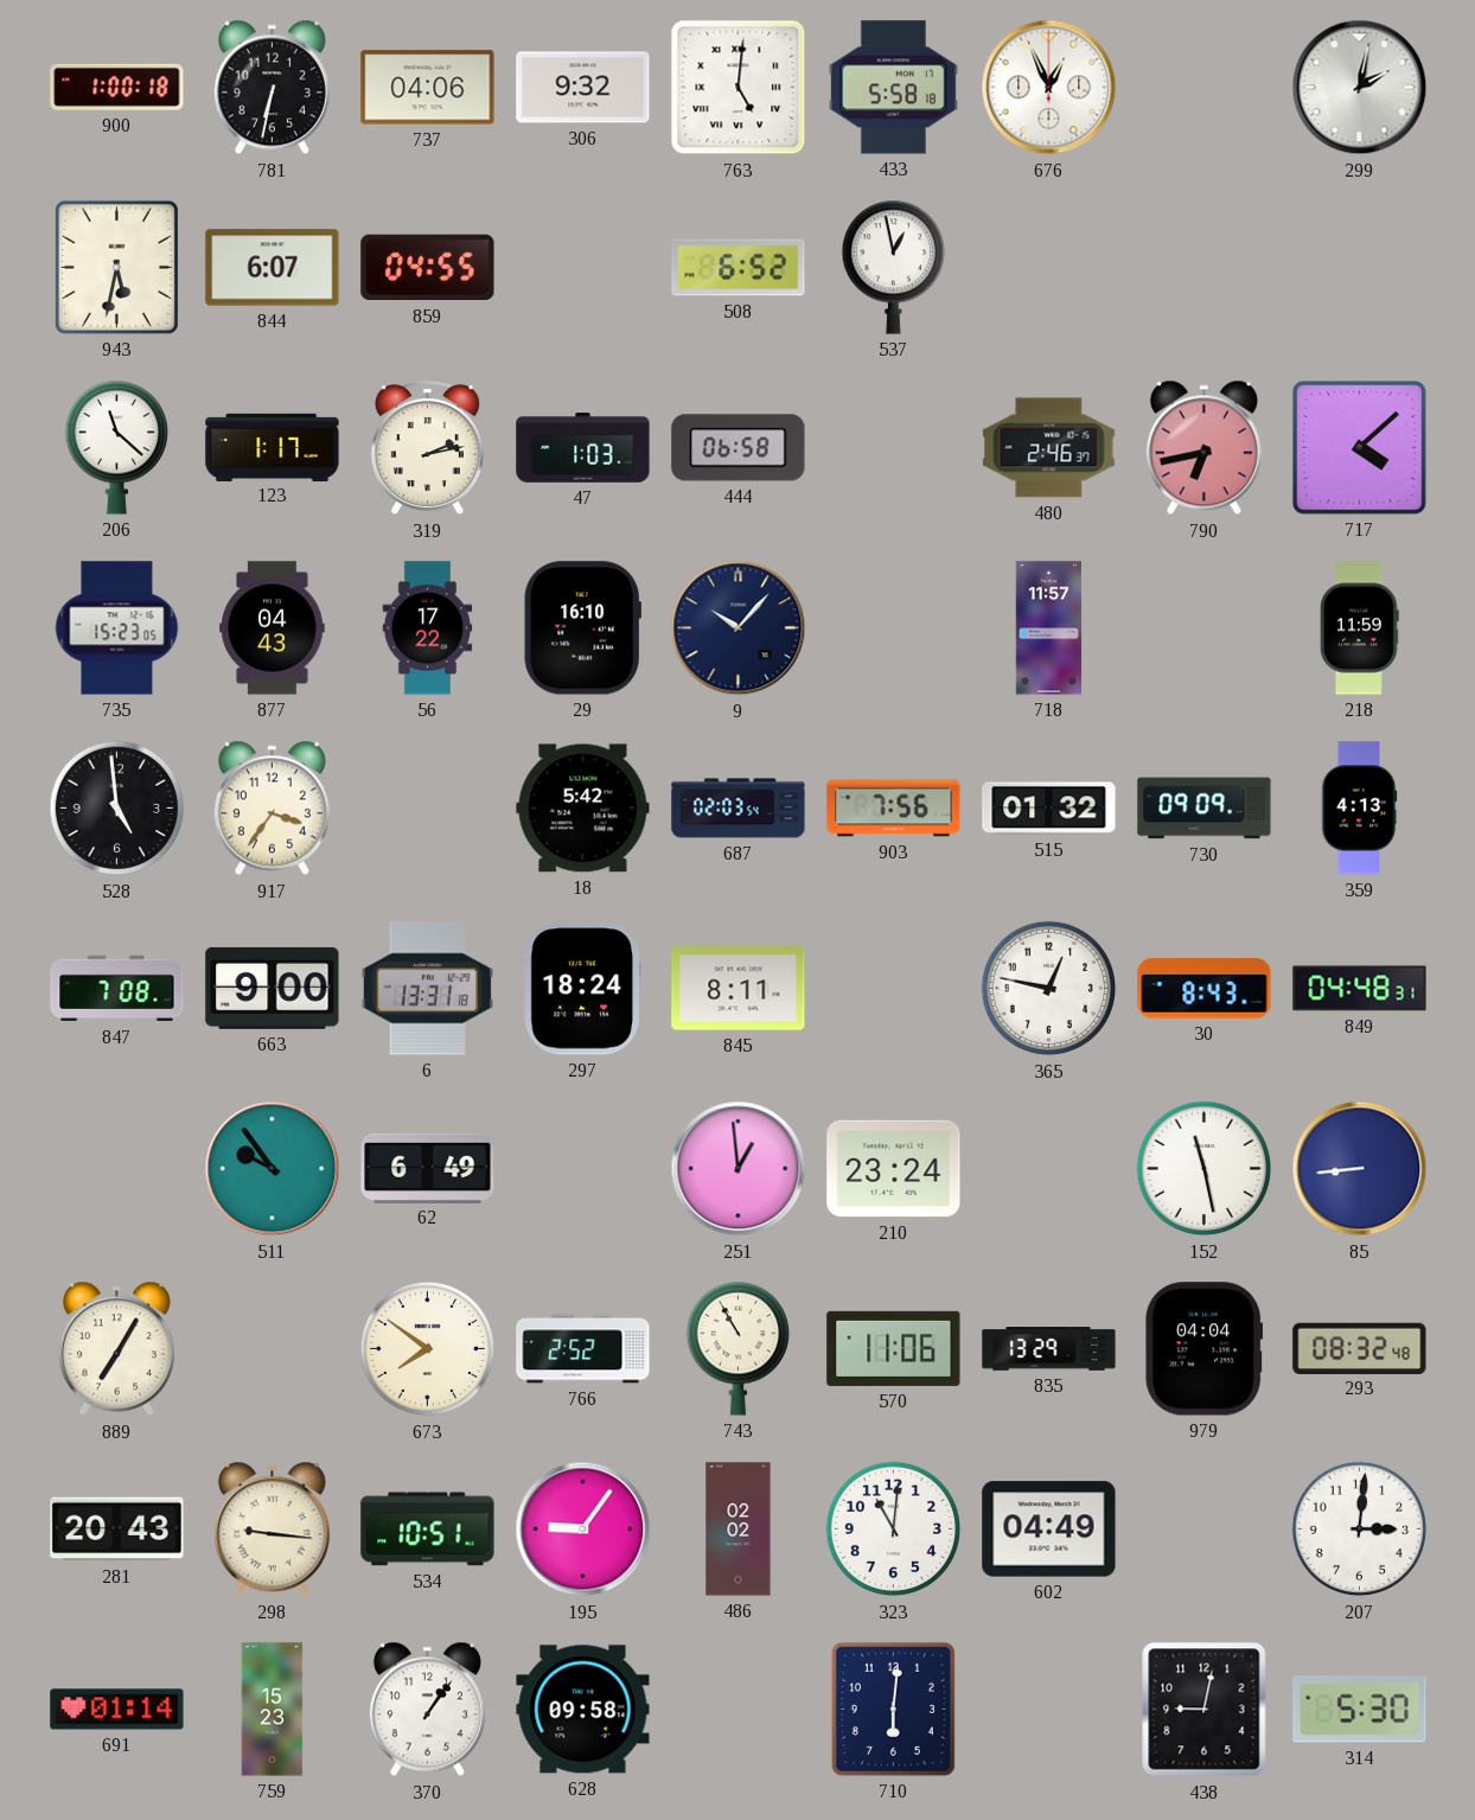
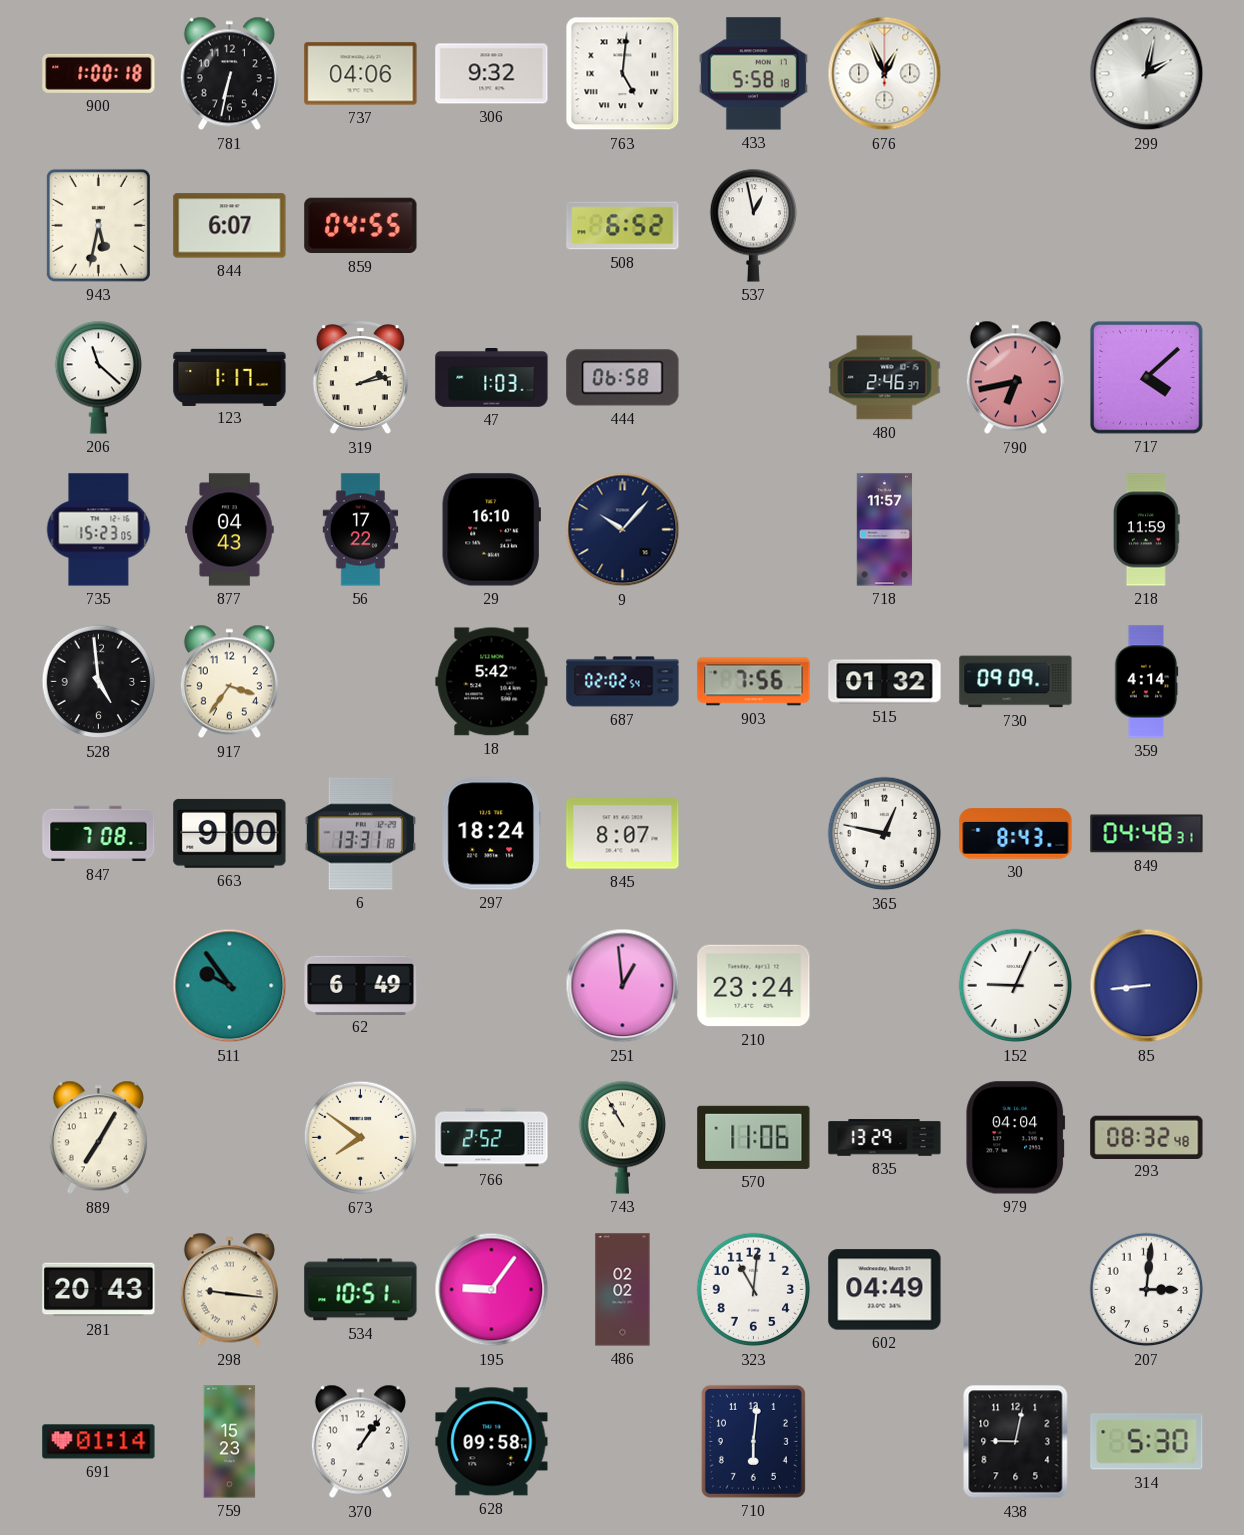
687: 02:03 -> 02:02 (623, 682)
359: 4:13 -> 4:14 (1146, 682)
845: 8:11 -> 8:07 (623, 834)
152: 11:28 -> 9:04 (1016, 986)
